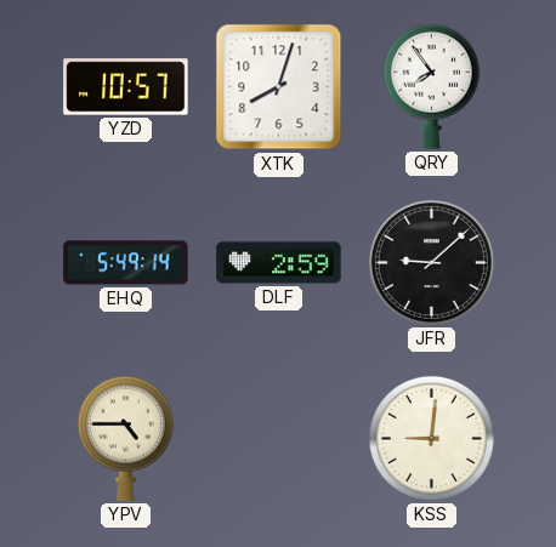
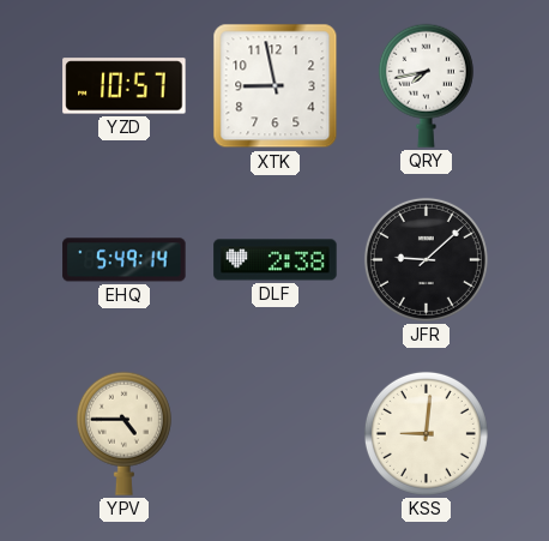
XTK: 8:03 -> 8:58 (276, 86)
QRY: 7:54 -> 7:43 (426, 85)
DLF: 2:59 -> 2:38 (276, 260)
